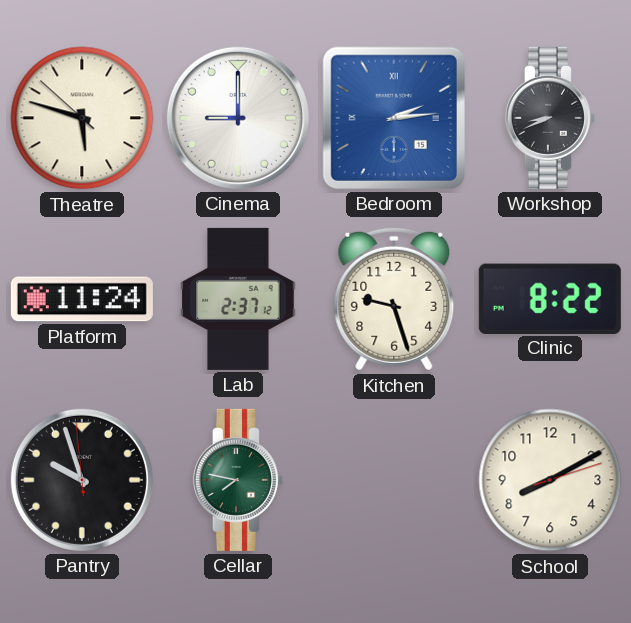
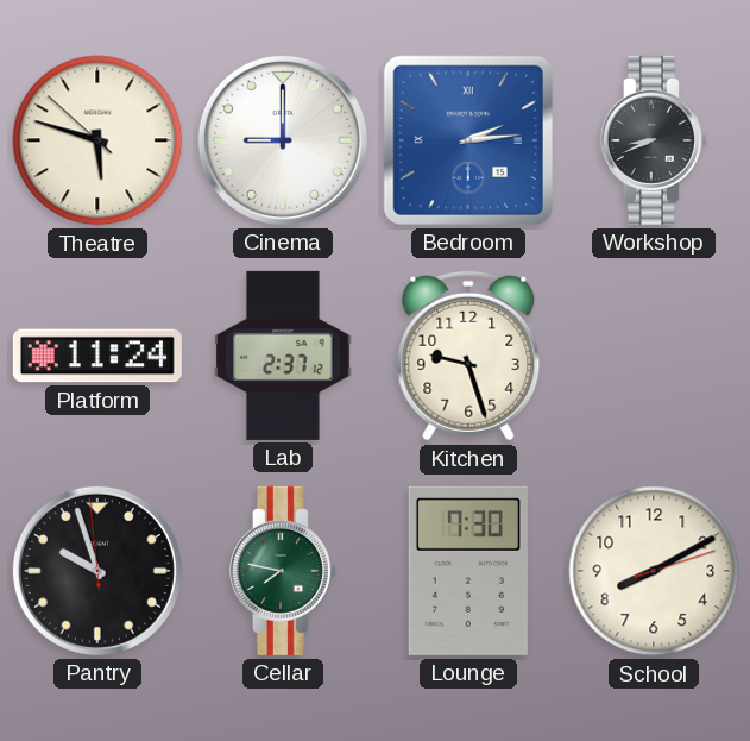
Clinic: 8:22 -> none (550, 298)
Lounge: none -> 7:30 (468, 571)
